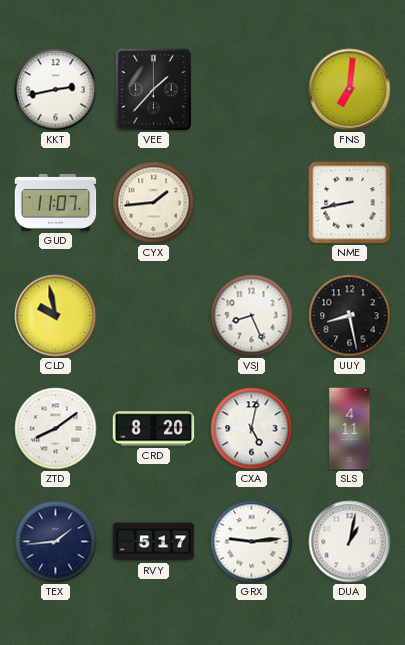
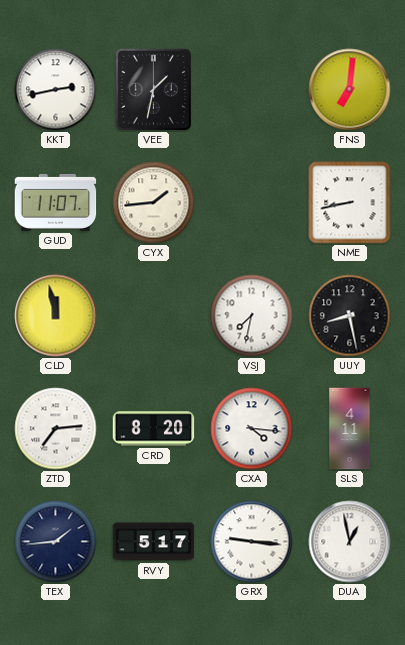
VEE: 1:37 -> 1:32 (153, 89)
CLD: 9:58 -> 11:58 (56, 316)
VSJ: 8:26 -> 7:32 (252, 316)
ZTD: 8:09 -> 7:14 (56, 429)
CXA: 5:02 -> 4:16 (252, 429)
GRX: 9:14 -> 9:16 (252, 542)
DUA: 1:02 -> 12:58 (350, 542)
